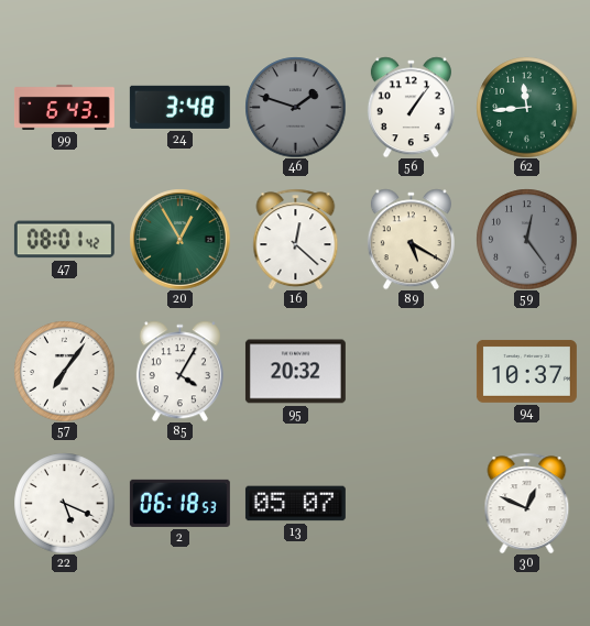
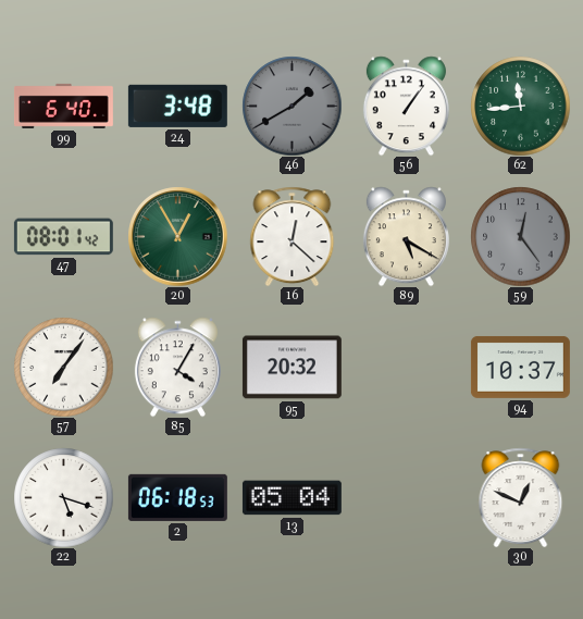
99: 6:43 -> 6:40 (63, 106)
46: 1:48 -> 1:40 (291, 106)
22: 5:19 -> 5:18 (63, 497)
13: 05:07 -> 05:04 (291, 498)
